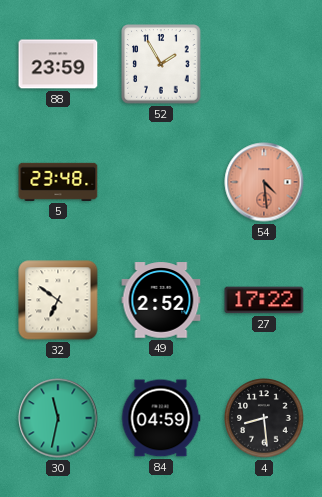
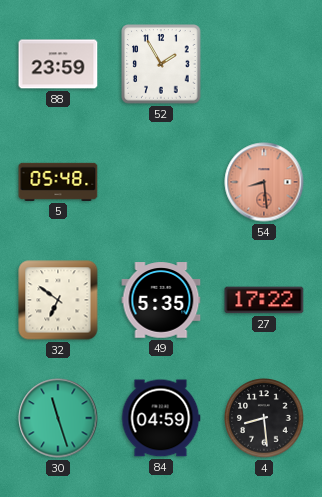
5: 23:48 -> 05:48 (58, 182)
54: 4:29 -> 8:29 (264, 182)
49: 2:52 -> 5:35 (161, 300)
30: 11:32 -> 11:27 (58, 418)
